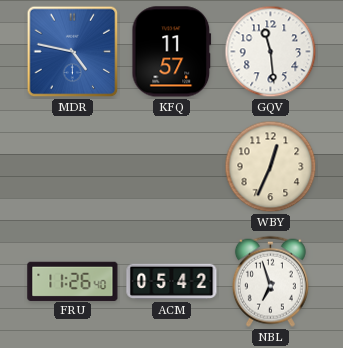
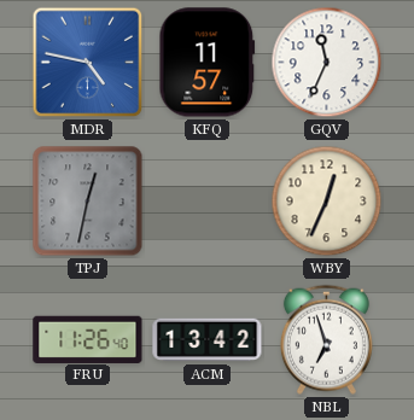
GQV: 11:29 -> 11:34 (327, 63)
TPJ: none -> 12:32 (88, 202)
ACM: 05:42 -> 13:42 (208, 340)
